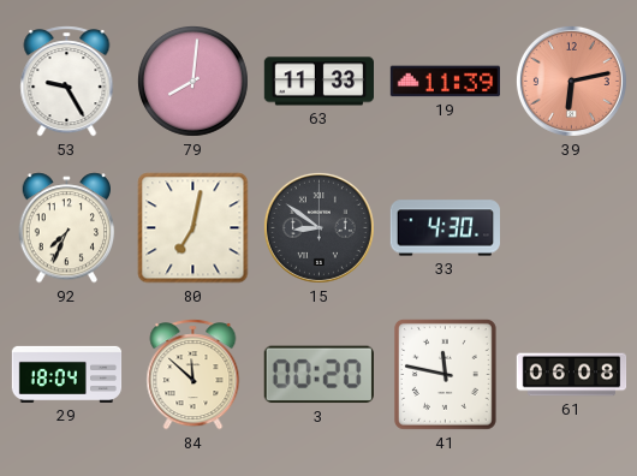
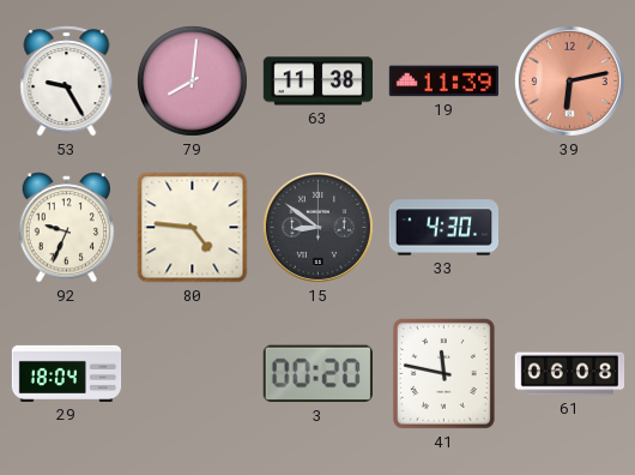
63: 11:33 -> 11:38 (317, 82)
92: 7:34 -> 9:34 (67, 228)
80: 7:02 -> 4:46 (193, 228)
84: 11:52 -> none (194, 375)
